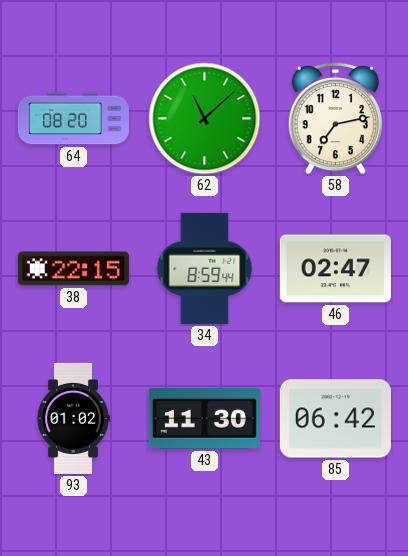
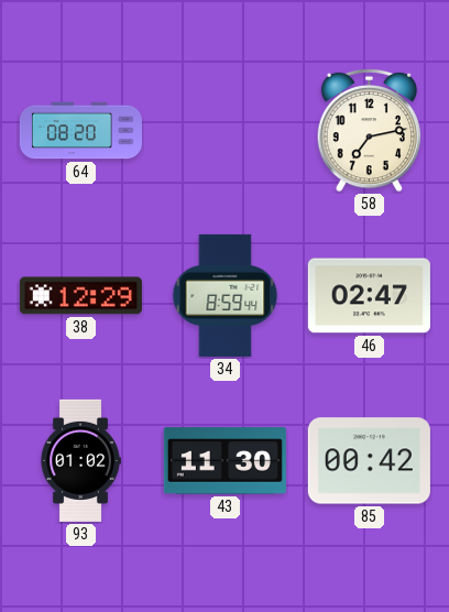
62: 11:08 -> none (205, 119)
38: 22:15 -> 12:29 (80, 296)
85: 06:42 -> 00:42 (369, 461)
